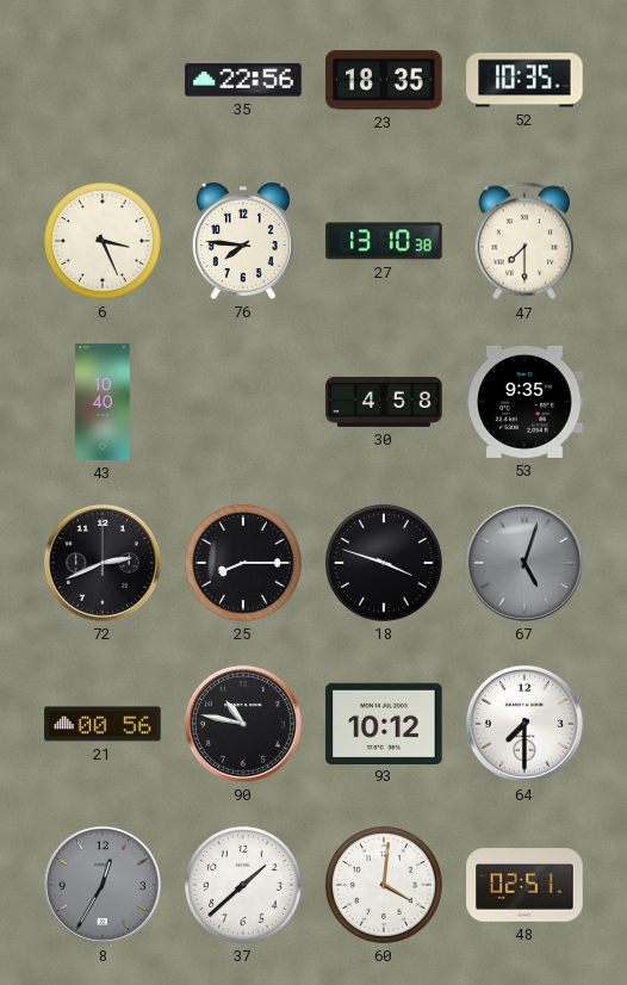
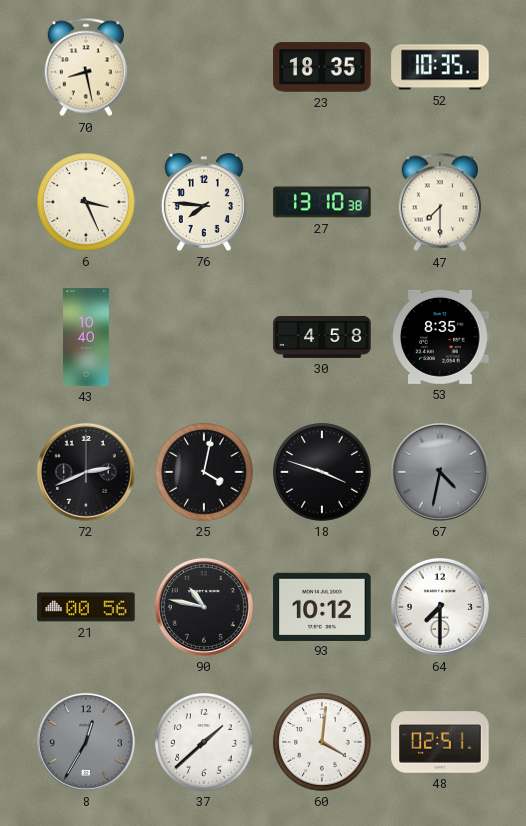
70: none -> 8:28 (85, 67)
35: 22:56 -> none (243, 80)
53: 9:35 -> 8:35 (440, 337)
25: 8:15 -> 4:02 (204, 472)
67: 5:03 -> 4:32 (440, 472)
